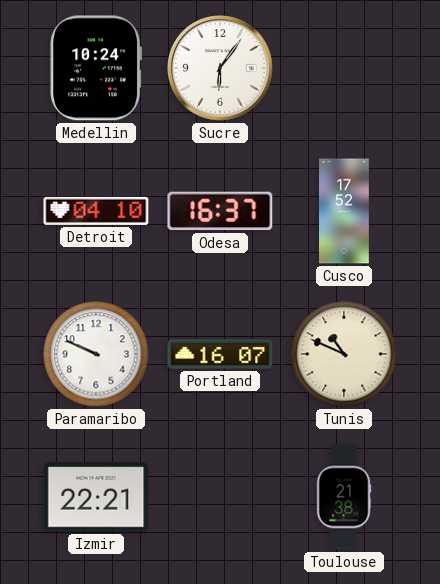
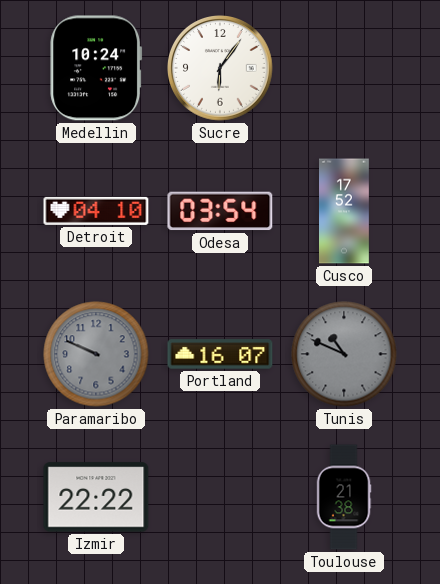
Odesa: 16:37 -> 03:54 (220, 211)
Paramaribo dial: white -> grey (96, 354)
Tunis dial: cream -> grey (344, 354)
Izmir: 22:21 -> 22:22 (96, 497)
